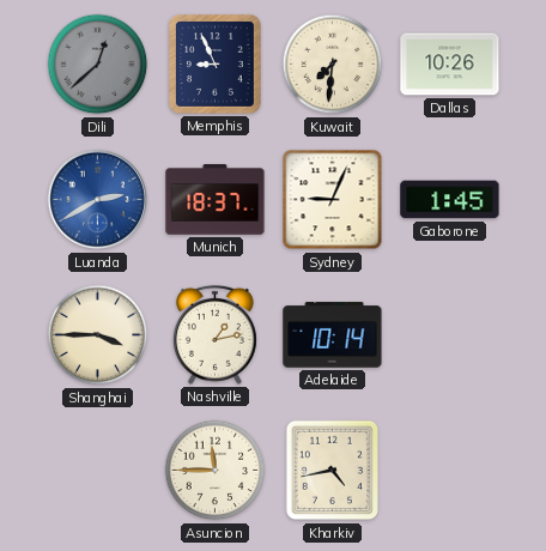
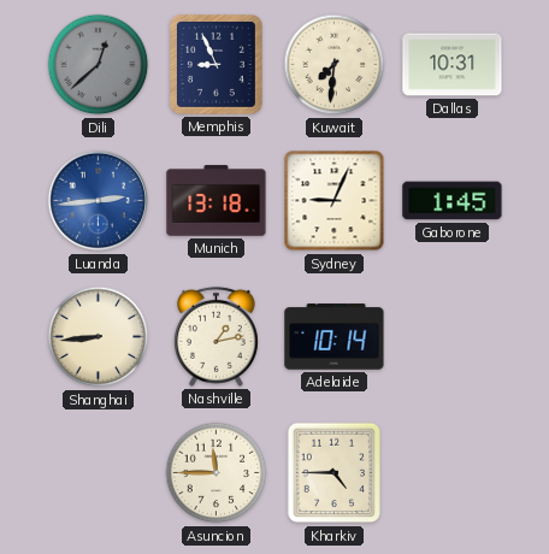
Dallas: 10:26 -> 10:31 (453, 65)
Luanda: 2:40 -> 2:44 (99, 201)
Munich: 18:37 -> 13:18 (217, 201)
Shanghai: 3:45 -> 8:44 (99, 337)
Kharkiv: 4:43 -> 4:45 (333, 473)
